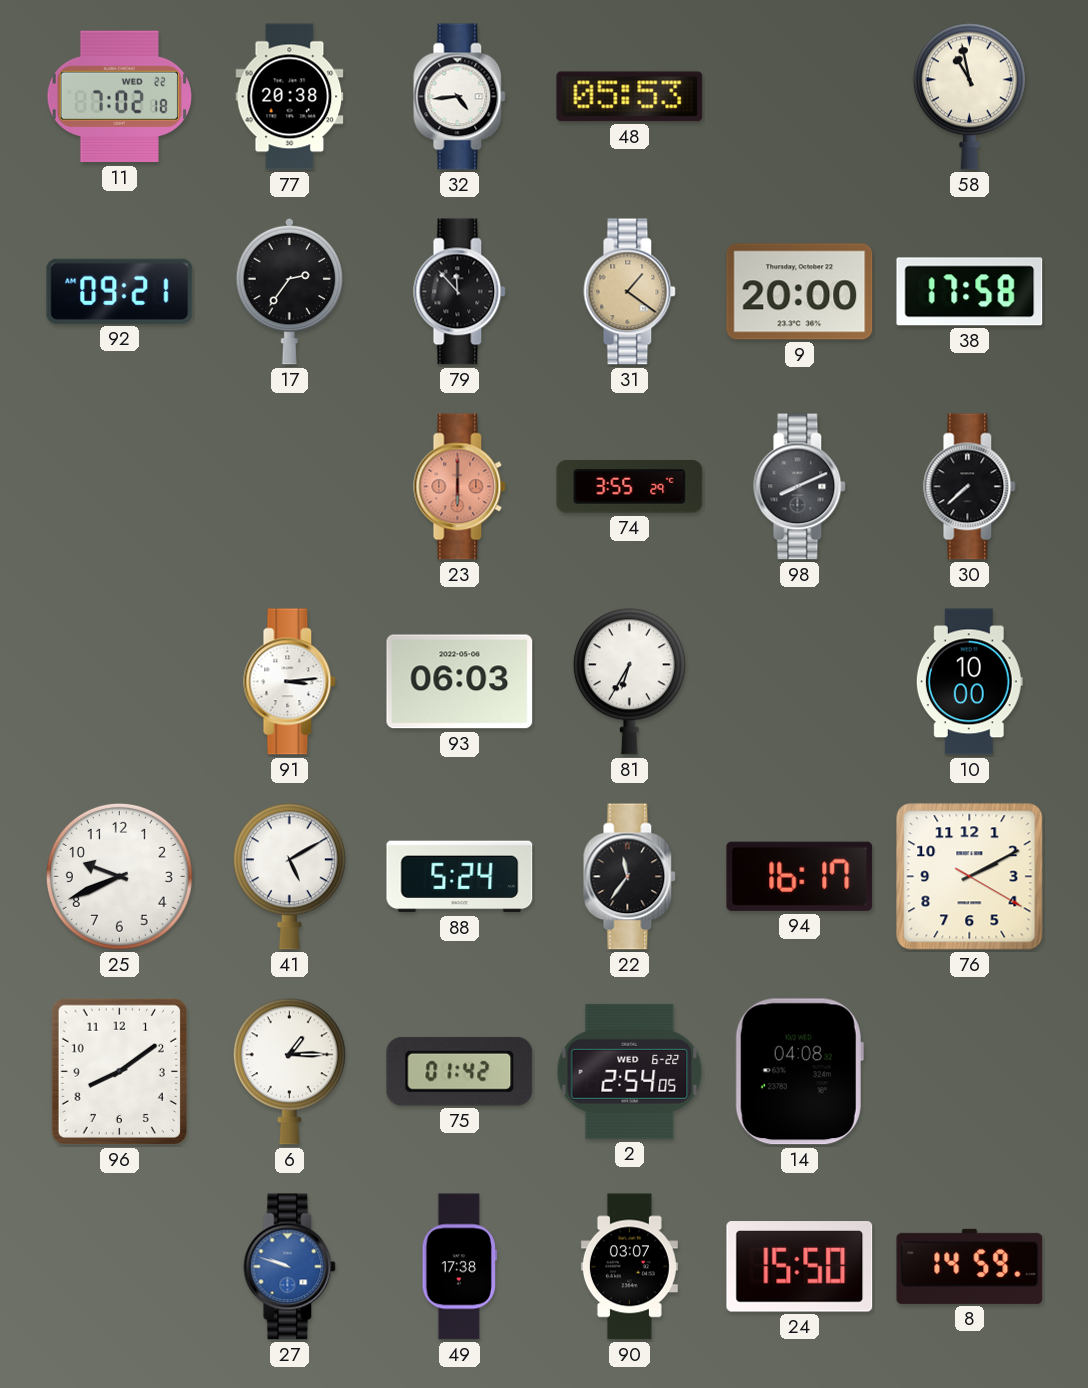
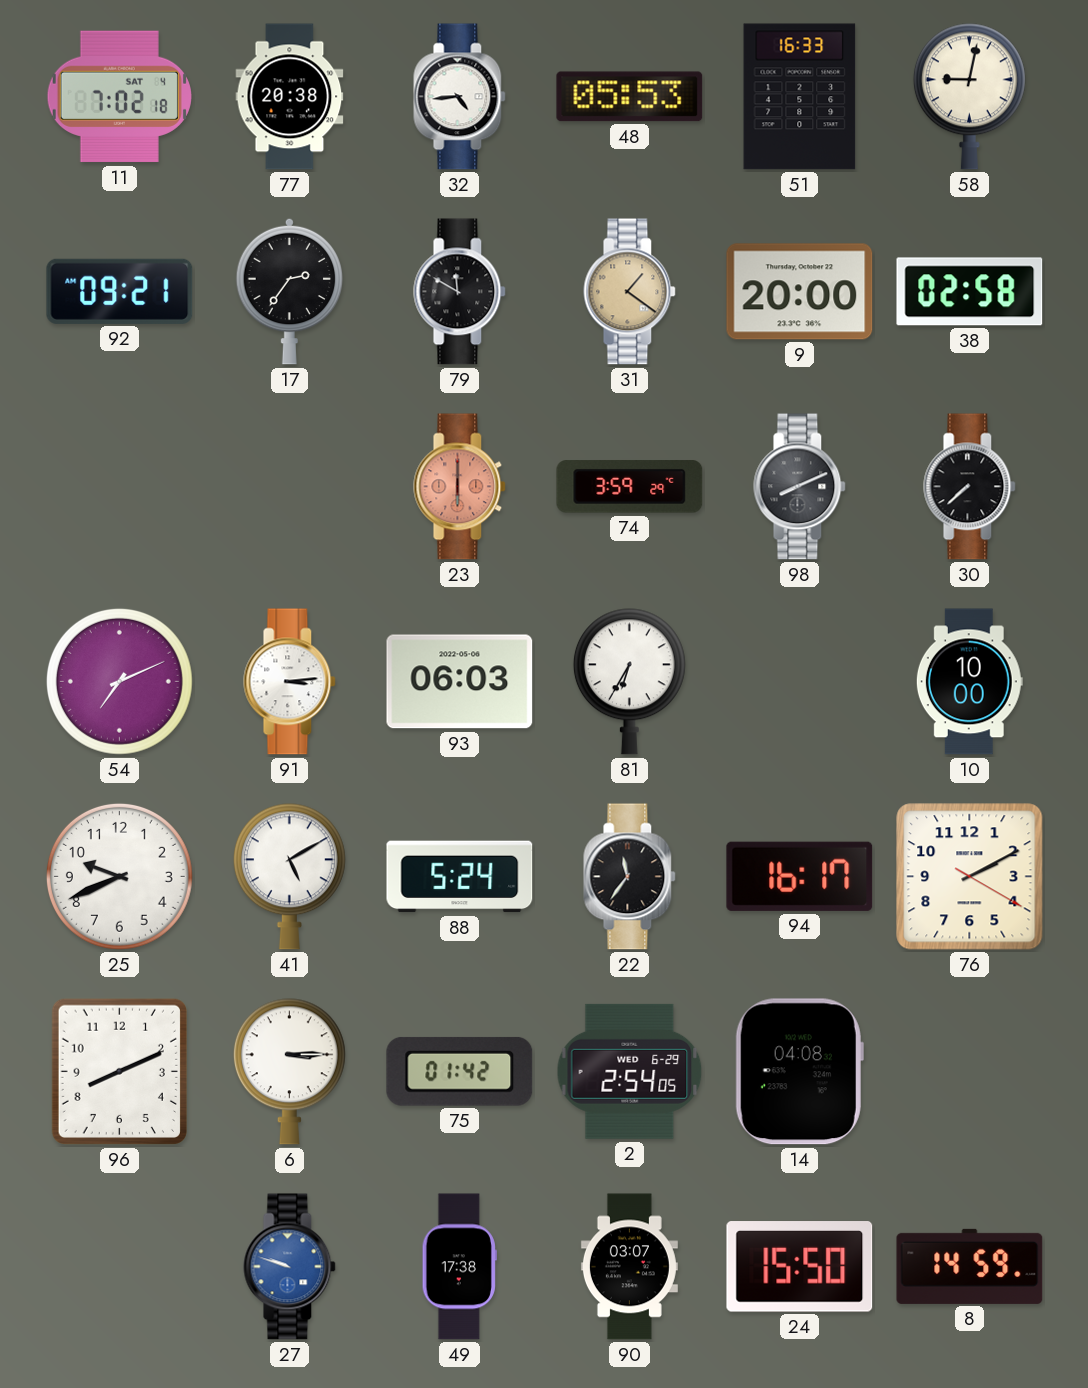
11 date: WED 22 -> SAT 4 (119, 97)
51: none -> 16:33 (800, 97)
58: 10:58 -> 9:02 (969, 97)
79: 11:53 -> 11:50 (460, 292)
38: 17:58 -> 02:58 (970, 292)
74: 3:55 -> 3:59 (630, 487)
54: none -> 7:11 (119, 681)
96: 8:09 -> 8:11 (119, 1071)
6: 1:15 -> 3:15 (289, 1072)
2 date: WED 6-22 -> WED 6-29 (630, 1071)
